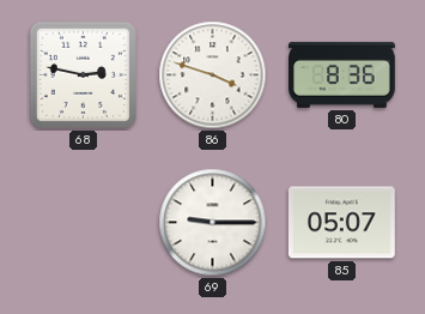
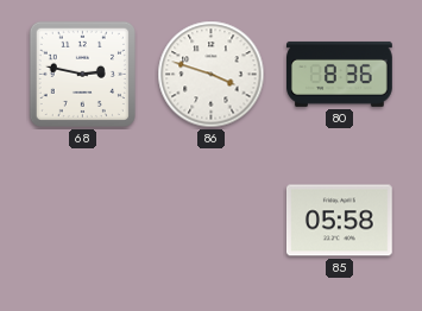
69: 9:15 -> none (213, 223)
85: 05:07 -> 05:58 (339, 221)
